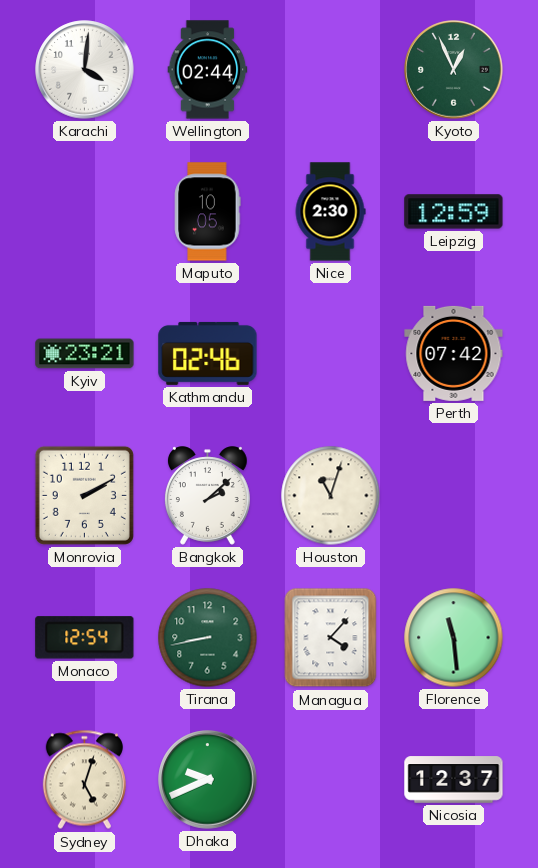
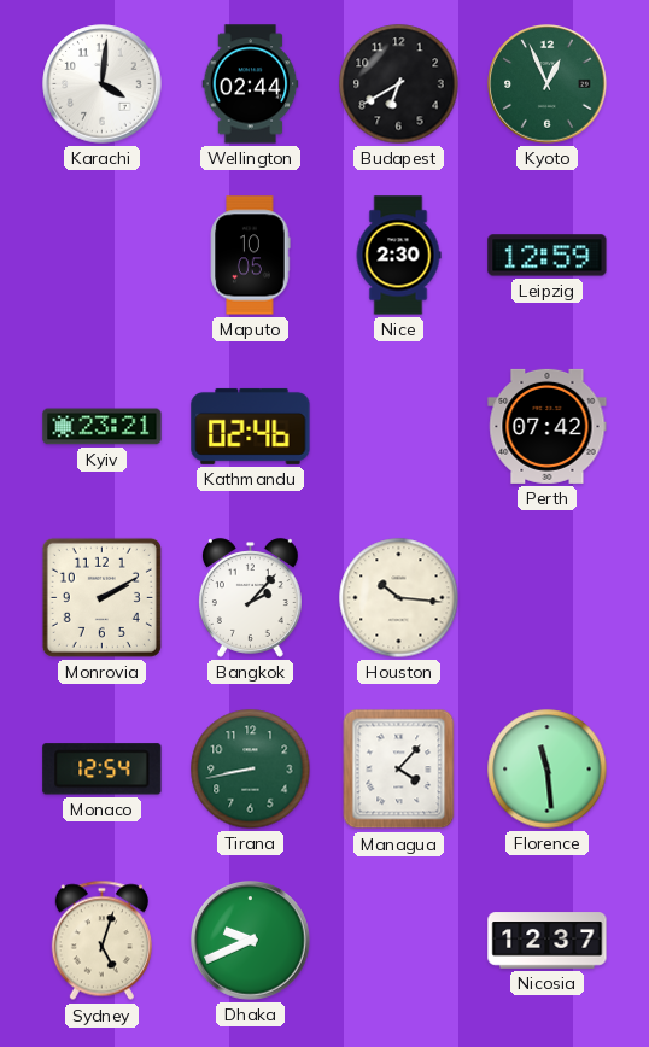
Budapest: none -> 6:40 (399, 84)
Bangkok: 2:08 -> 2:07 (250, 598)
Houston: 11:03 -> 10:16 (399, 598)
